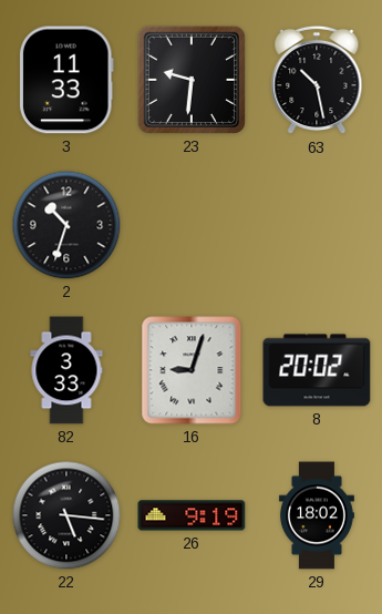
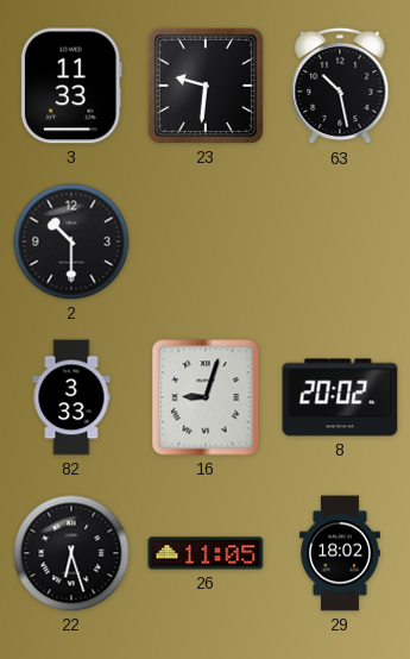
2: 10:33 -> 10:30 (71, 241)
22: 5:16 -> 6:27 (71, 553)
26: 9:19 -> 11:05 (206, 553)
